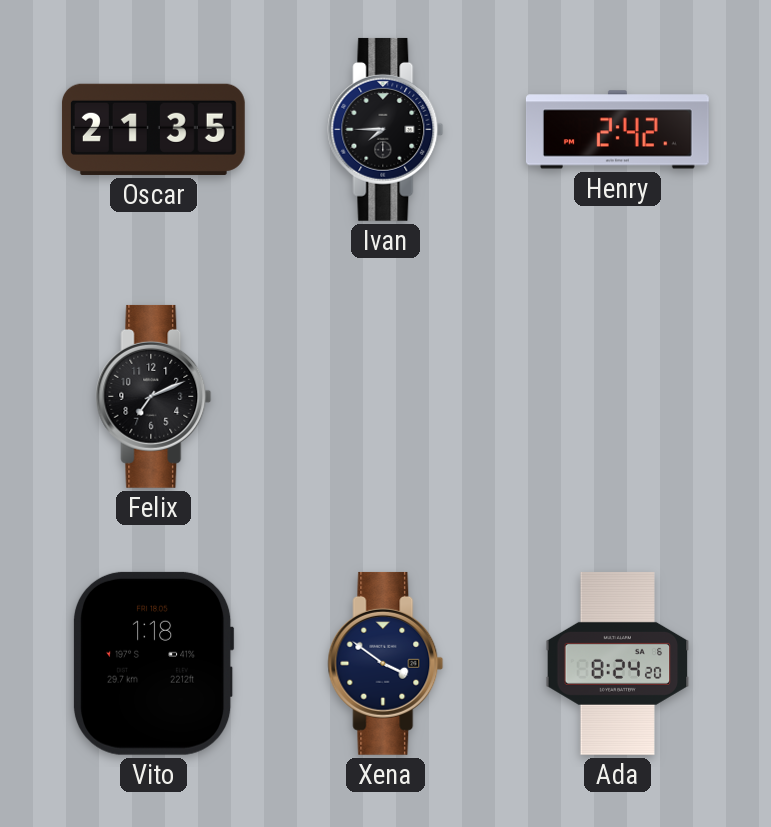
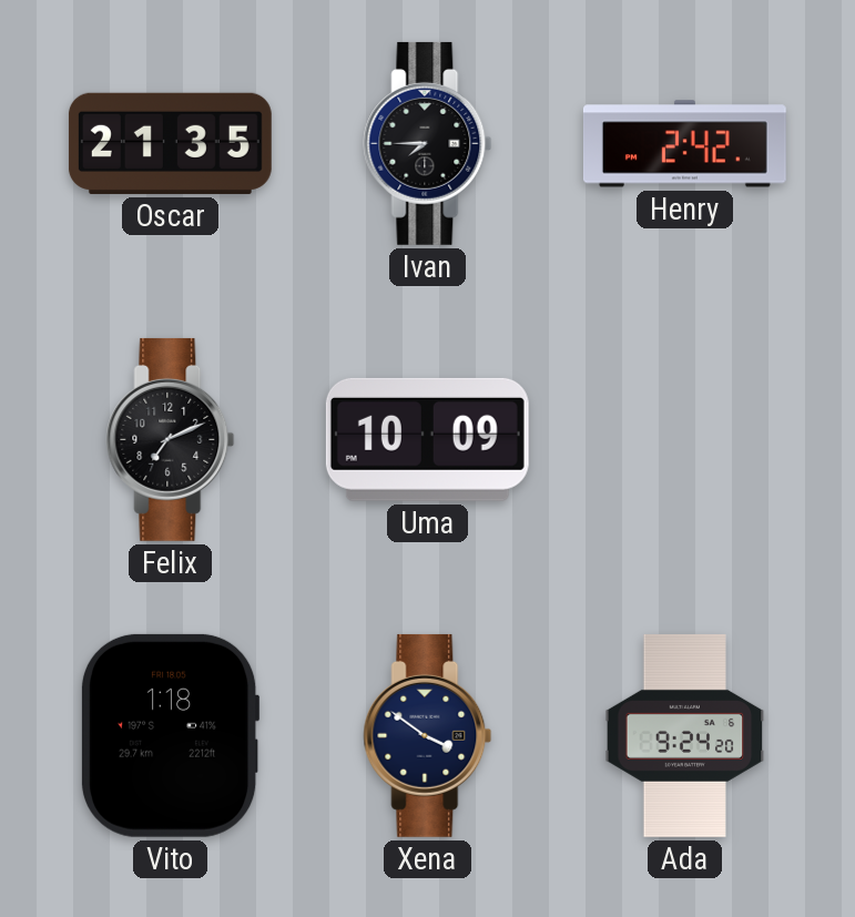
Uma: none -> 10:09 (427, 439)
Ada: 8:24 -> 9:24 (685, 735)
